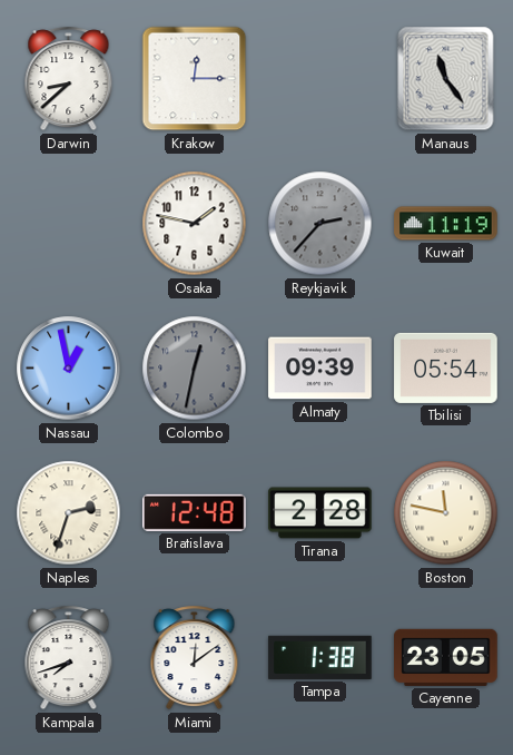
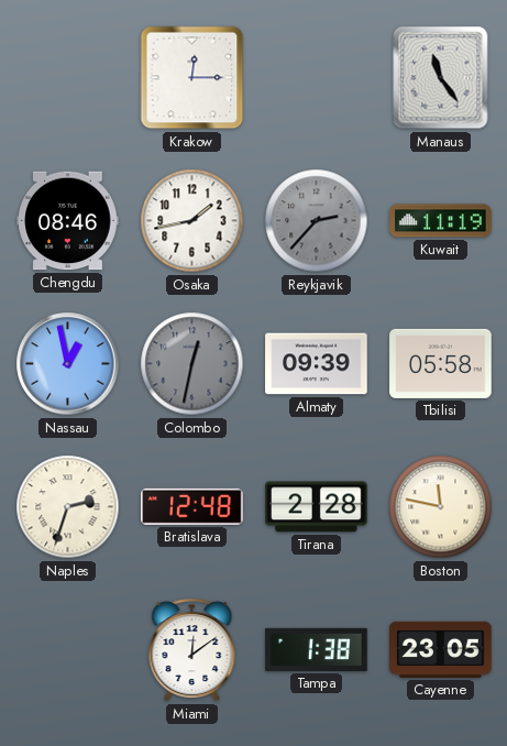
Darwin: 8:38 -> none (69, 79)
Chengdu: none -> 08:46 (68, 221)
Osaka: 1:47 -> 1:43 (192, 221)
Tbilisi: 05:54 -> 05:58 (441, 363)
Kampala: 7:42 -> none (69, 658)
